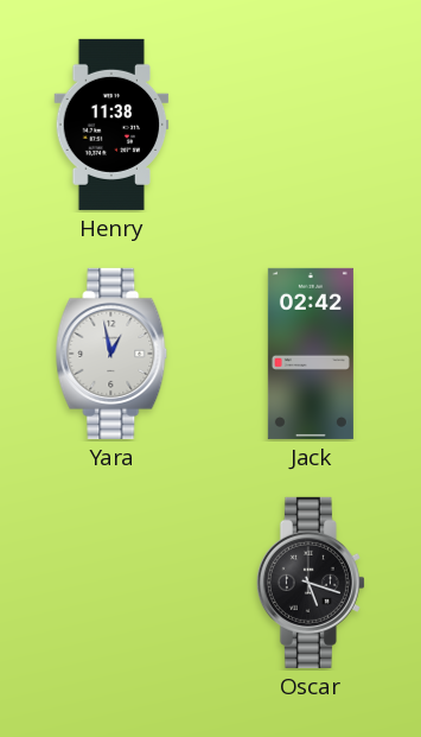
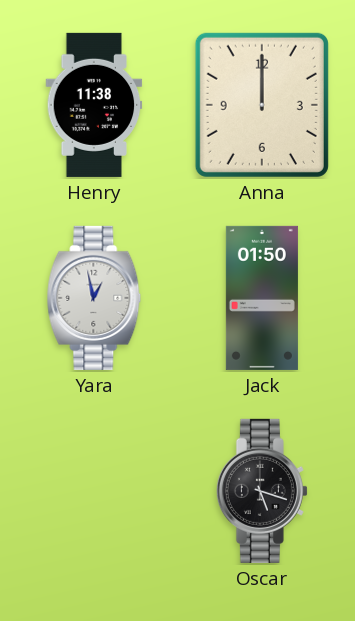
Anna: none -> 12:00 (262, 105)
Jack: 02:42 -> 01:50 (262, 298)
